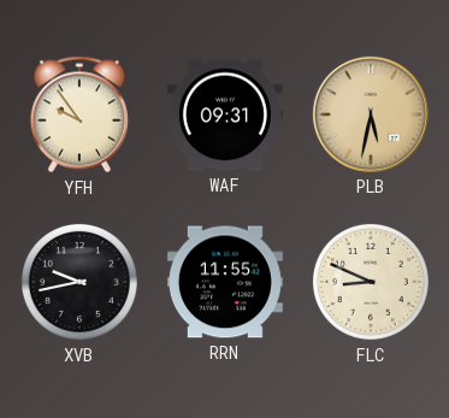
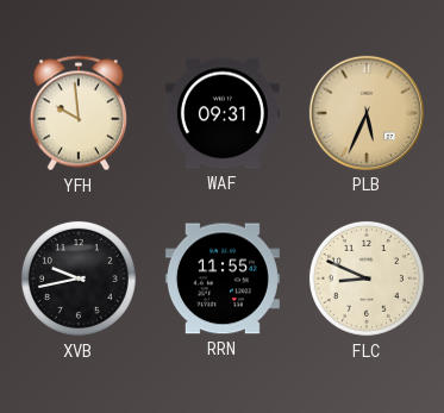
YFH: 9:54 -> 9:59 (79, 113)
PLB: 5:32 -> 5:34 (367, 113)
